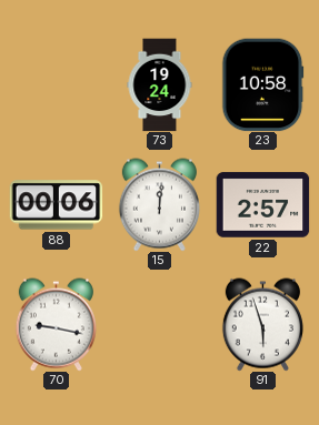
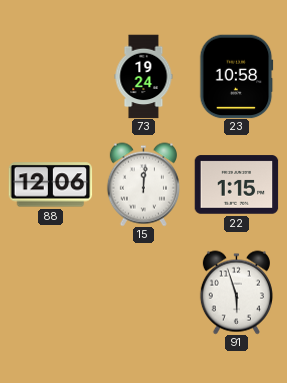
88: 00:06 -> 12:06 (50, 185)
22: 2:57 -> 1:15 (236, 185)
70: 9:17 -> none (56, 324)
